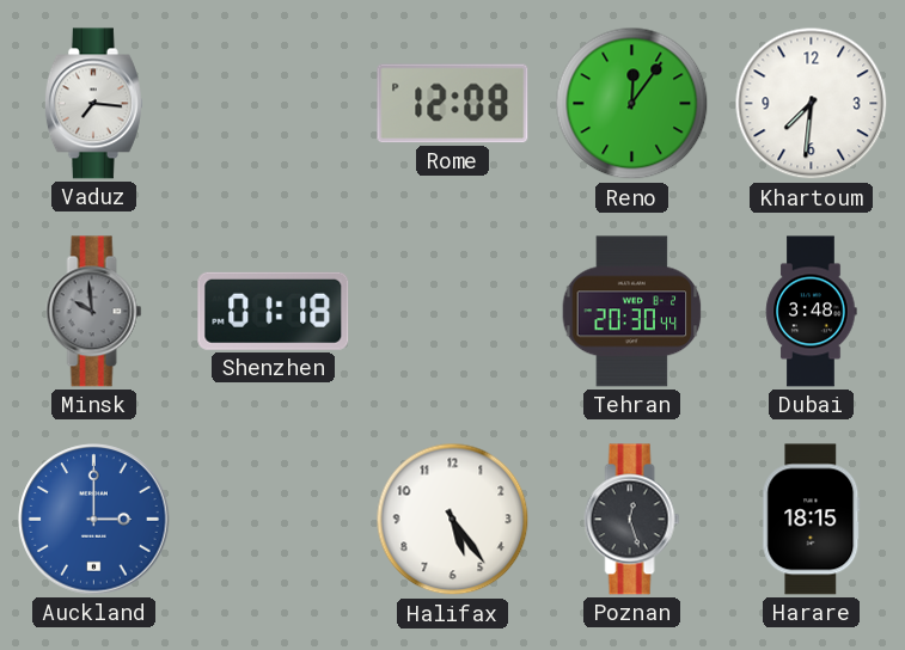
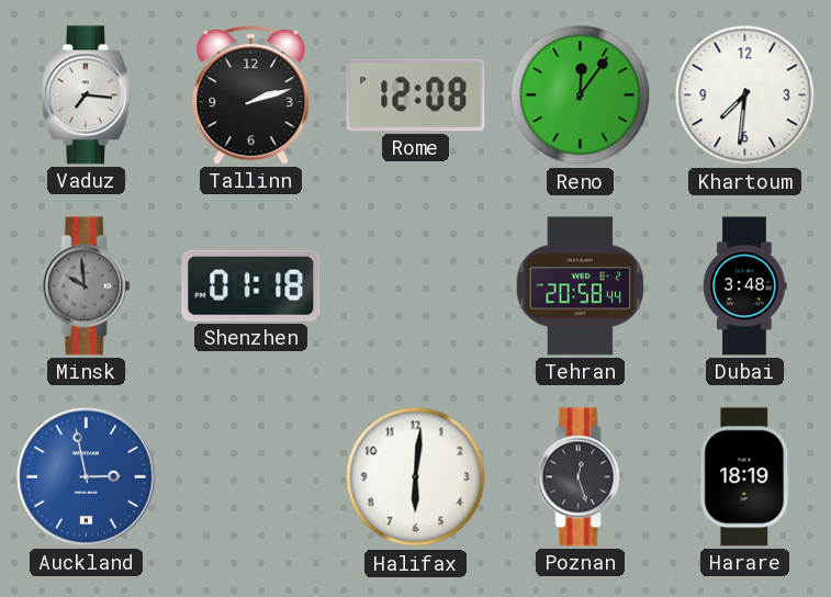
Tallinn: none -> 2:12 (251, 95)
Tehran: 20:30 -> 20:58 (581, 286)
Auckland: 3:00 -> 2:58 (87, 477)
Halifax: 5:24 -> 6:01 (416, 477)
Harare: 18:15 -> 18:19 (745, 477)
